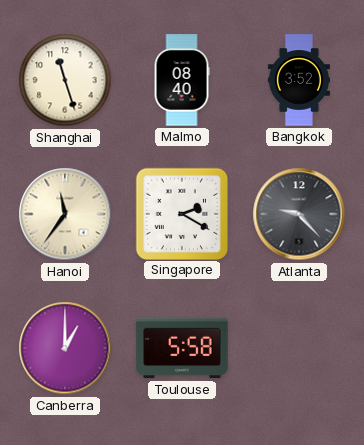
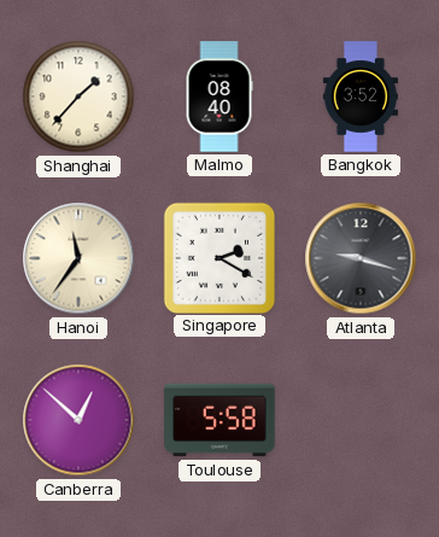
Shanghai: 11:27 -> 1:37 (78, 97)
Atlanta: 9:23 -> 9:18 (361, 258)
Canberra: 1:00 -> 12:52 (78, 420)
